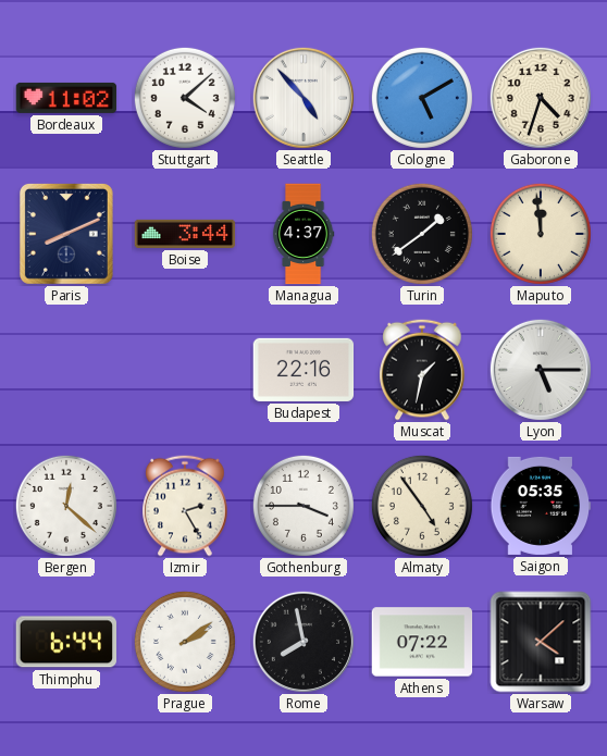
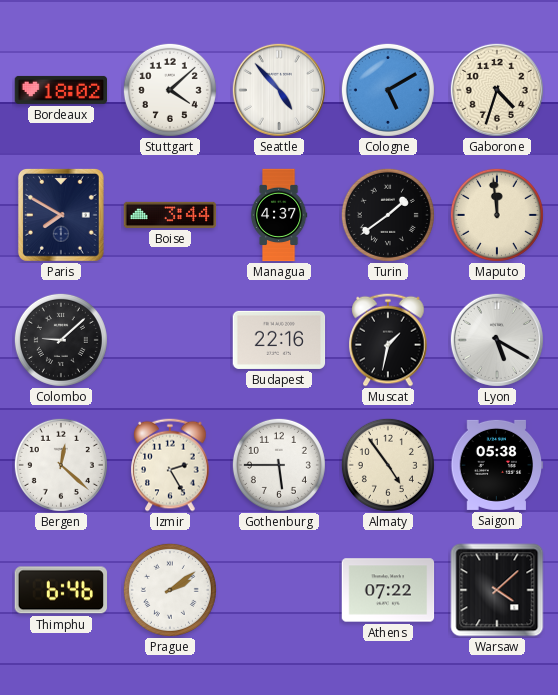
Bordeaux: 11:02 -> 18:02 (61, 90)
Paris: 8:11 -> 7:50 (61, 215)
Colombo: none -> 9:08 (61, 340)
Lyon: 5:15 -> 5:20 (497, 340)
Gothenburg: 3:45 -> 5:45 (279, 465)
Saigon: 05:35 -> 05:38 (497, 465)
Thimphu: 6:44 -> 6:46 (61, 590)
Rome: 7:58 -> none (303, 642)
